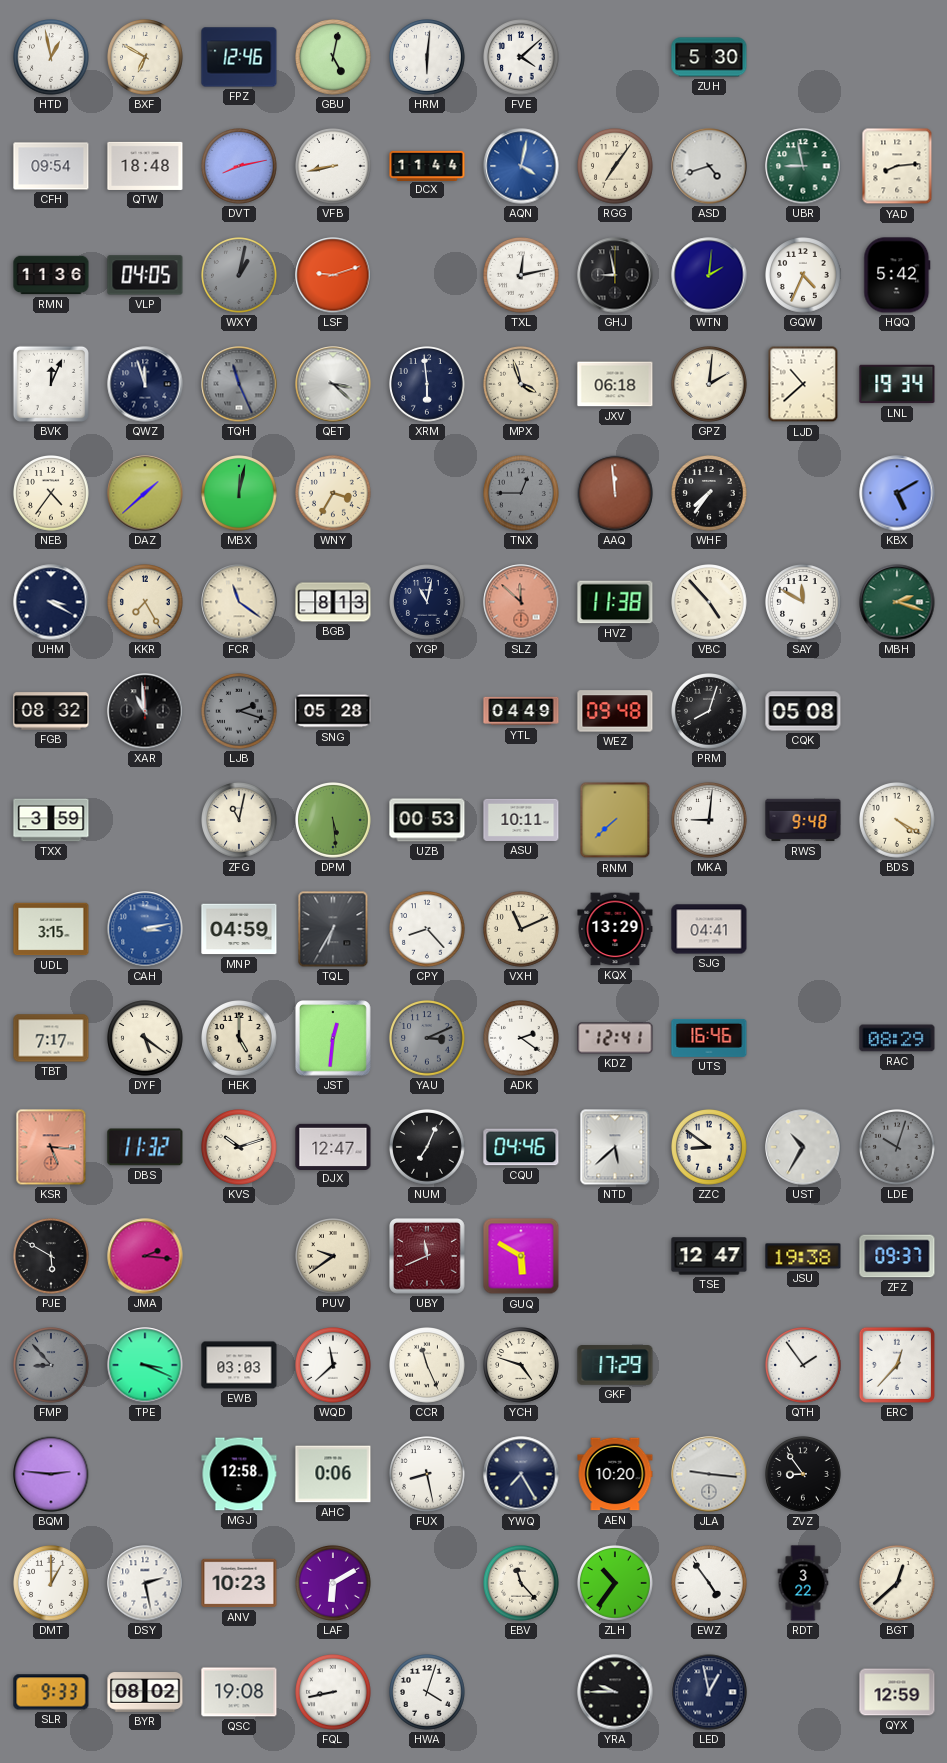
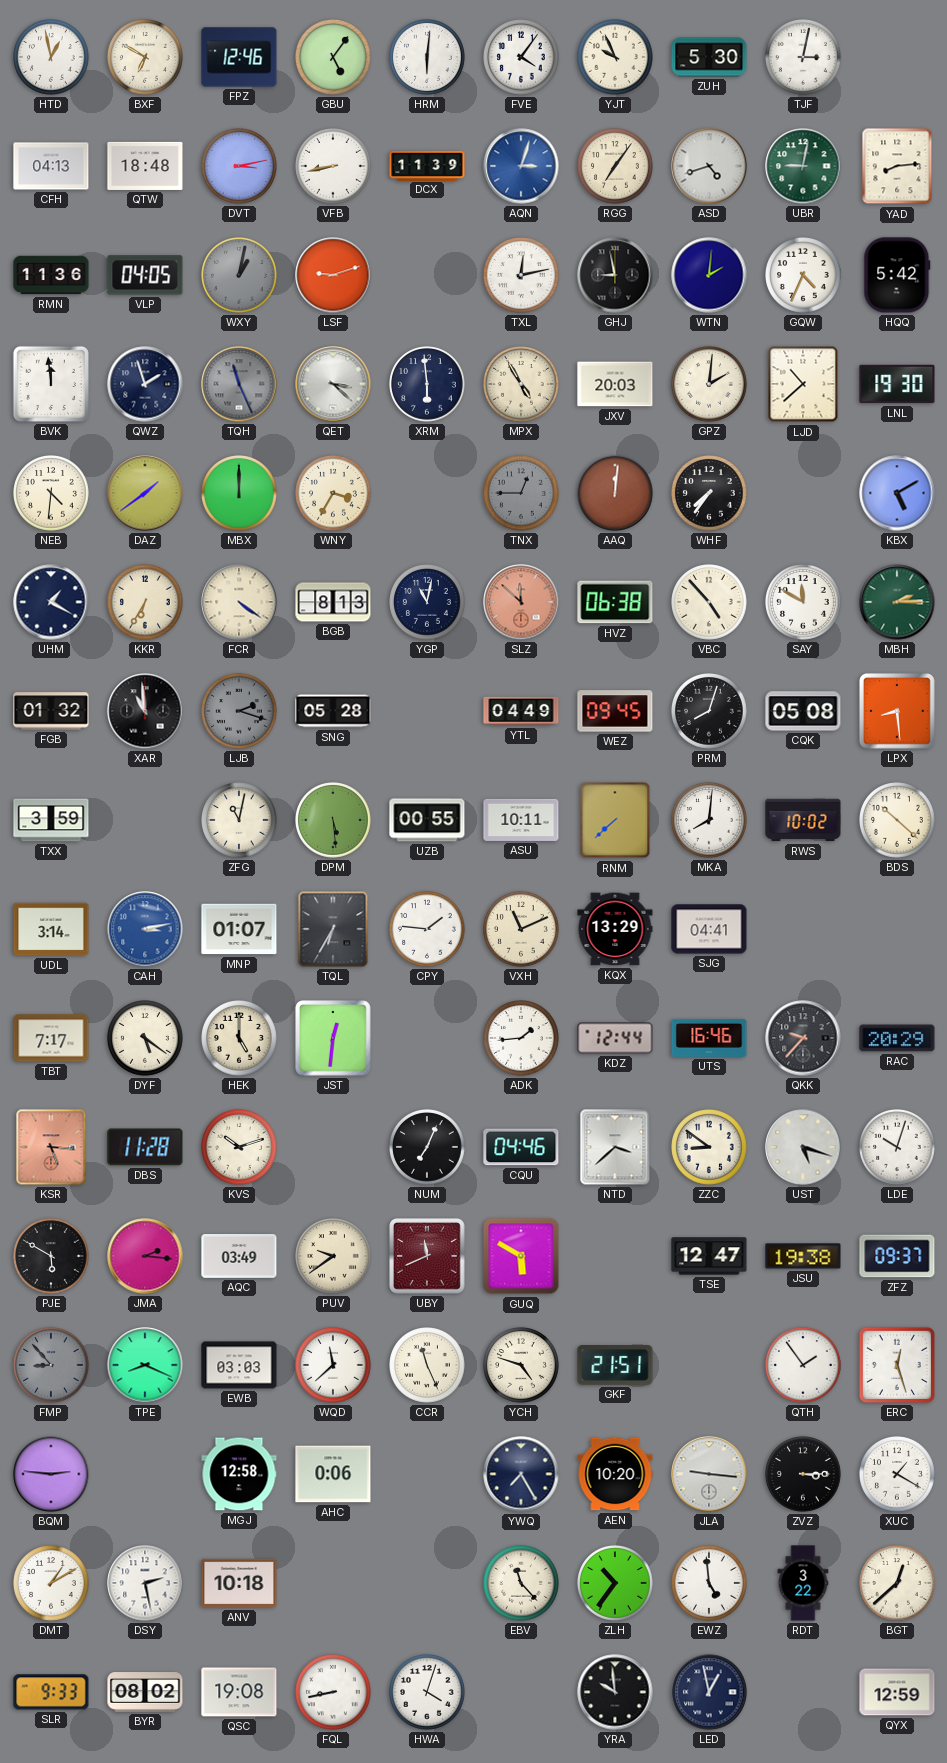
GBU: 5:02 -> 5:06 (333, 57)
FVE: 4:08 -> 4:06 (521, 57)
YJT: none -> 9:56 (615, 57)
TJF: none -> 3:02 (803, 57)
CFH: 09:54 -> 04:13 (51, 166)
DVT: 8:13 -> 3:13 (239, 166)
DCX: 11:44 -> 11:39 (427, 165)
AQN: 4:02 -> 3:03 (521, 166)
UBR: 8:58 -> 9:02 (803, 166)
BVK: 12:04 -> 11:59 (51, 384)
QWZ: 11:57 -> 1:57 (145, 384)
MPX: 3:57 -> 4:55 (521, 384)
JXV: 06:18 -> 20:03 (615, 384)
LNL: 19:34 -> 19:30 (897, 384)
NEB: 4:36 -> 4:31 (51, 493)
DAZ: 1:38 -> 1:39 (145, 493)
MBX: 12:02 -> 12:00 (239, 493)
AAQ: 11:59 -> 12:01 (615, 493)
UHM: 3:20 -> 1:20 (51, 602)
KKR: 7:25 -> 6:35 (145, 602)
FCR: 11:21 -> 4:21 (239, 602)
HVZ: 11:38 -> 06:38 (615, 602)
MBH: 2:18 -> 2:15 (897, 602)
FGB: 08:32 -> 01:32 (51, 711)
WEZ: 09:48 -> 09:45 (615, 711)
LPX: none -> 8:29 (898, 712)
UZB: 00:53 -> 00:55 (427, 820)
MKA: 9:01 -> 8:01 (709, 820)
RWS: 9:48 -> 10:02 (803, 820)
BDS: 4:20 -> 10:22 (897, 820)
UDL: 3:15 -> 3:14 (51, 929)
MNP: 04:59 -> 01:07 (239, 929)
CPY: 8:23 -> 1:46 (427, 929)
YAU: 3:11 -> none (427, 1038)
ADK: 2:21 -> 1:44 (521, 1038)
KDZ: 12:41 -> 12:44 (615, 1038)
QKK: none -> 9:37 (803, 1038)
RAC: 08:29 -> 20:29 (897, 1038)
DBS: 11:32 -> 11:28 (145, 1147)
DJX: 12:47 -> none (333, 1146)
NTD: 5:38 -> 3:38 (615, 1147)
UST: 10:35 -> 5:18 (803, 1147)
LDE dial: grey -> white (897, 1147)
AQC: none -> 03:49 (239, 1257)
TPE: 3:19 -> 8:19 (145, 1365)
GKF: 17:29 -> 21:51 (615, 1365)
ERC: 12:37 -> 12:27 (897, 1365)
FUX: 8:28 -> none (427, 1474)
ZVZ: 8:54 -> 3:15 (803, 1474)
XUC: none -> 1:20 (897, 1474)
DMT: 1:00 -> 1:10 (51, 1583)
ANV: 10:23 -> 10:18 (239, 1583)
LAF: 6:10 -> none (333, 1583)
EWZ: 4:54 -> 4:59 (709, 1583)
YRA: 9:45 -> 9:59 (615, 1692)
